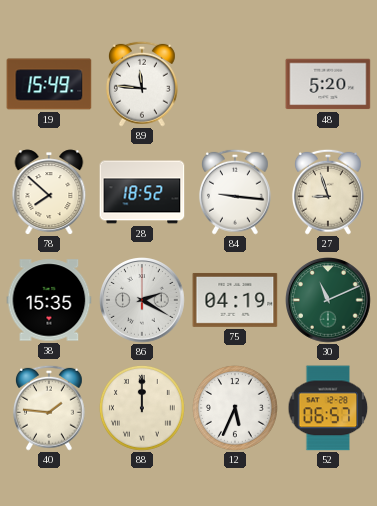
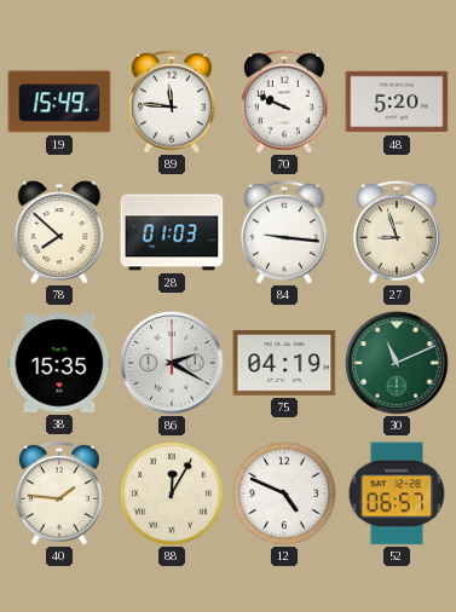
70: none -> 9:49 (284, 102)
28: 18:52 -> 01:03 (172, 232)
88: 12:00 -> 12:05 (172, 493)
12: 5:34 -> 4:49 (284, 493)
